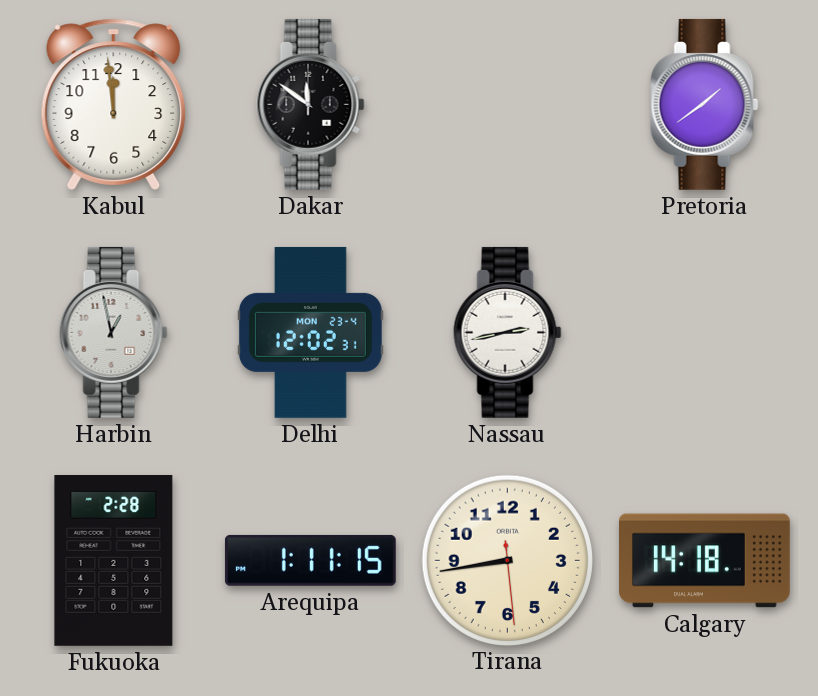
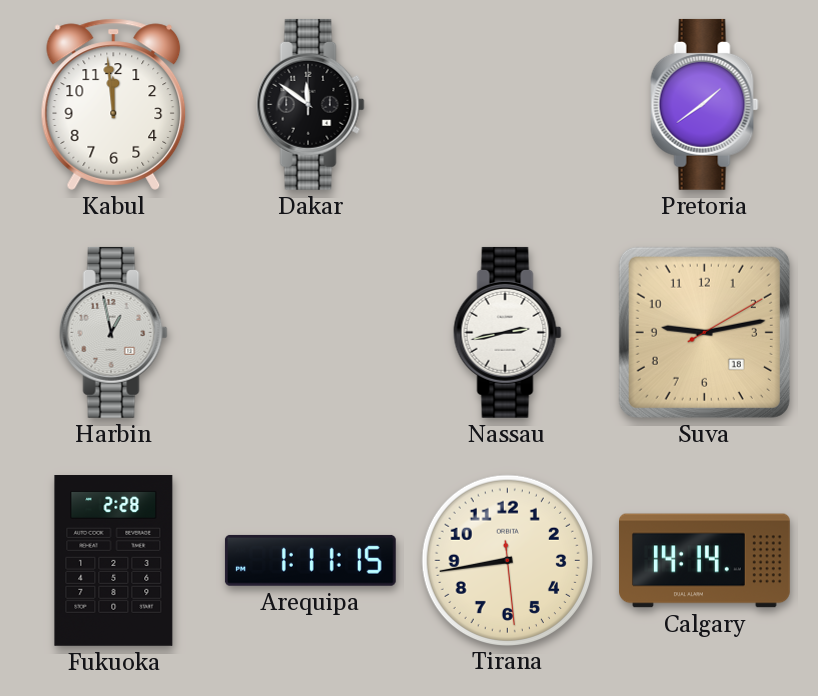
Delhi: 12:02 -> none (310, 332)
Suva: none -> 9:13 (704, 332)
Calgary: 14:18 -> 14:14 (705, 561)
